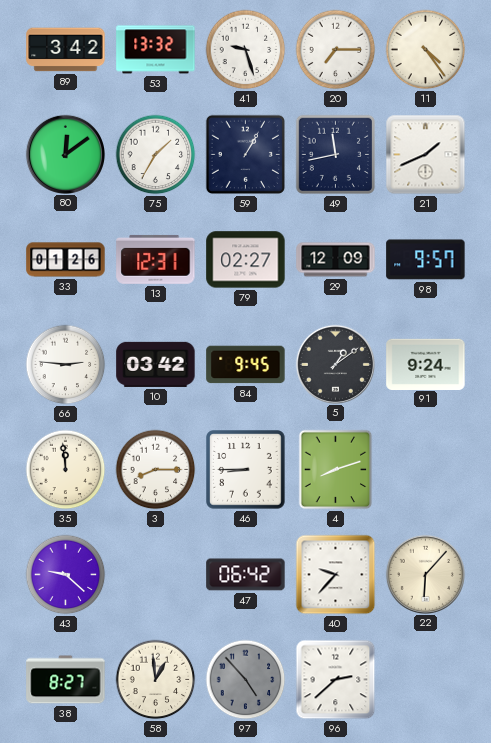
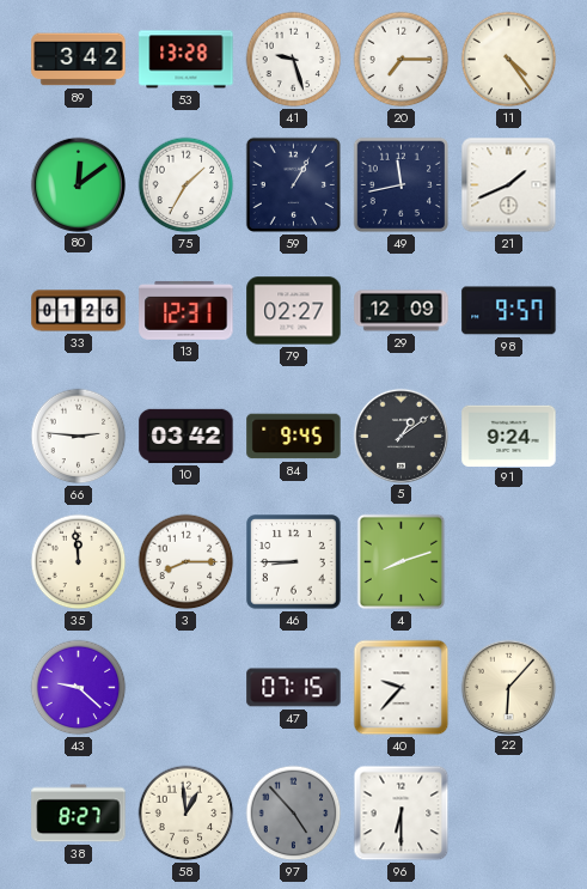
53: 13:32 -> 13:28 (187, 60)
47: 06:42 -> 07:15 (294, 688)
96: 2:38 -> 6:30 (402, 814)
